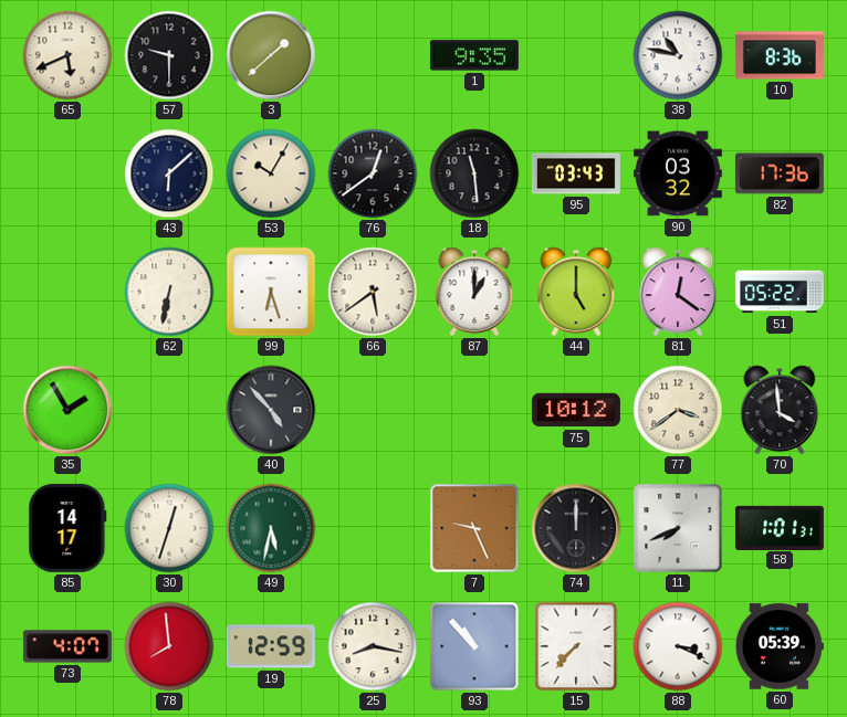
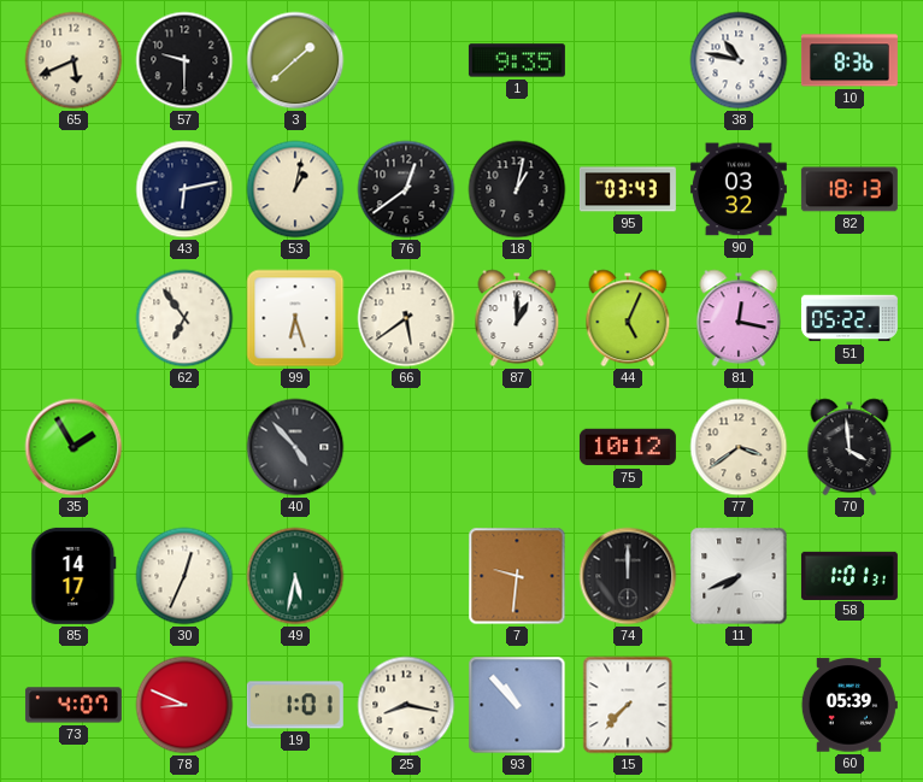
43: 6:08 -> 6:13 (184, 189)
53: 10:05 -> 1:02 (295, 189)
18: 11:29 -> 1:02 (517, 189)
82: 17:36 -> 18:13 (849, 189)
62: 6:32 -> 6:54 (184, 318)
44: 5:00 -> 5:04 (628, 318)
81: 12:21 -> 12:17 (739, 318)
30: 12:33 -> 12:34 (184, 576)
7: 9:26 -> 9:31 (517, 576)
78: 7:59 -> 8:49 (184, 705)
19: 12:59 -> 1:01 (295, 705)
88: 3:19 -> none (678, 646)
